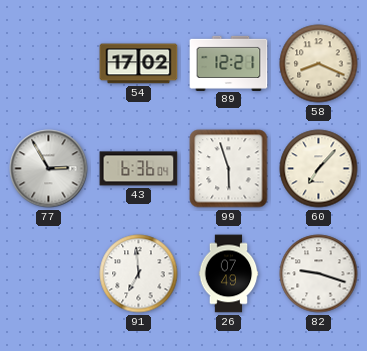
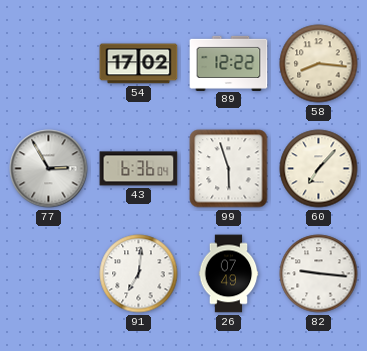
89: 12:21 -> 12:22 (229, 63)
58: 8:19 -> 8:16 (319, 64)
91: 6:59 -> 7:01 (139, 274)
82: 9:18 -> 9:16 (319, 274)
